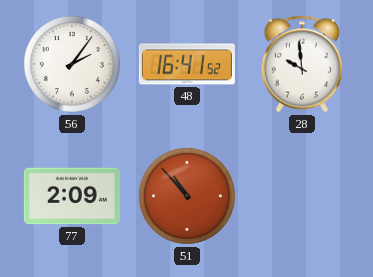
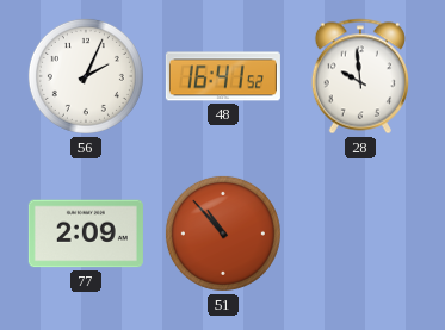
56: 2:06 -> 2:04 (86, 76)
